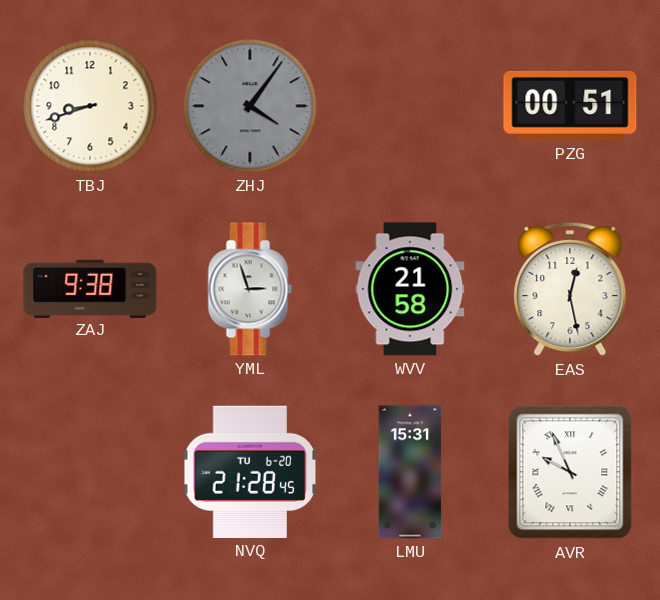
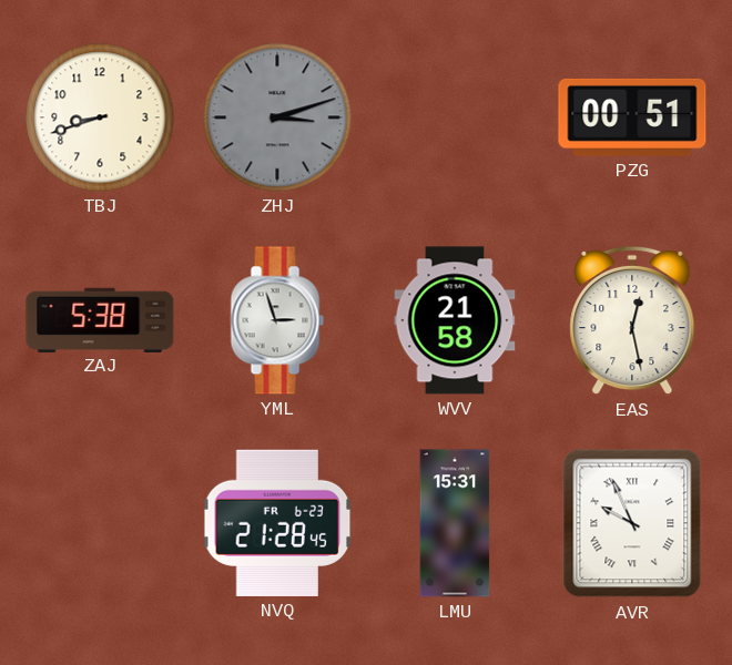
ZHJ: 4:06 -> 3:12 (277, 117)
ZAJ: 9:38 -> 5:38 (100, 319)
NVQ date: TU 6-20 -> FR 6-23 (277, 523)
